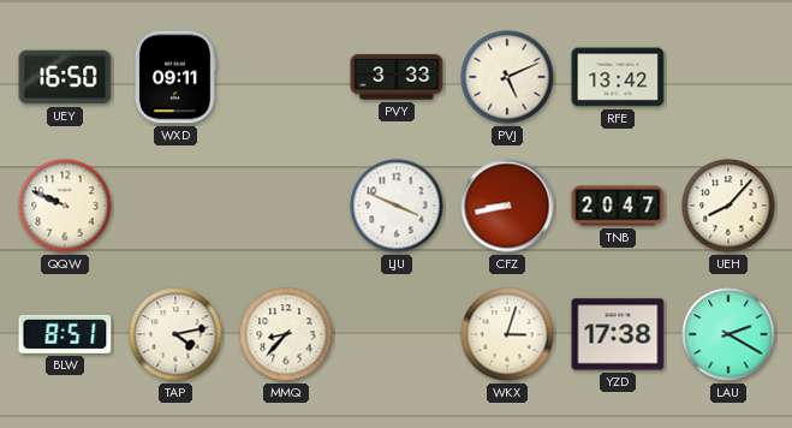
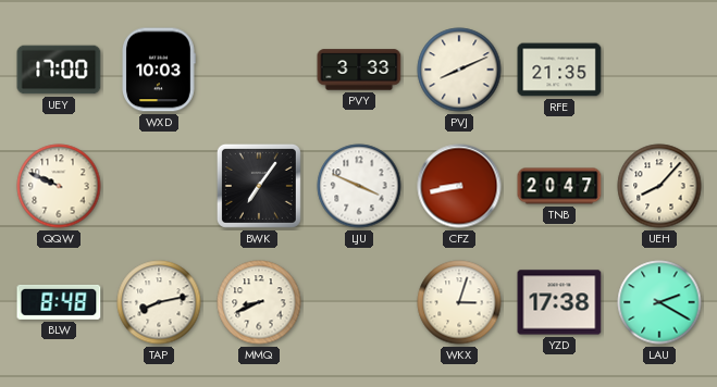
UEY: 16:50 -> 17:00 (59, 70)
WXD: 09:11 -> 10:03 (159, 70)
PVJ: 5:11 -> 8:11 (459, 70)
RFE: 13:42 -> 21:35 (559, 70)
BWK: none -> 7:06 (259, 186)
BLW: 8:51 -> 8:48 (59, 302)
TAP: 4:13 -> 8:13 (159, 302)
MMQ: 8:37 -> 8:41 (259, 302)
